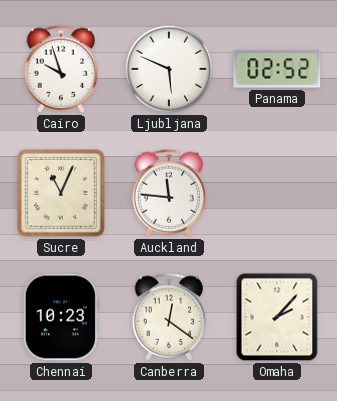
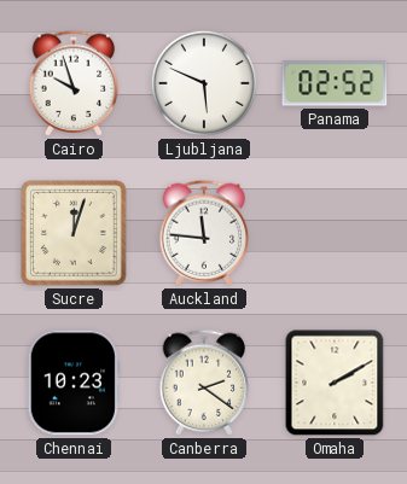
Sucre: 11:04 -> 12:03 (75, 234)
Canberra: 12:21 -> 2:21 (204, 383)
Omaha: 2:07 -> 2:10 (335, 383)
